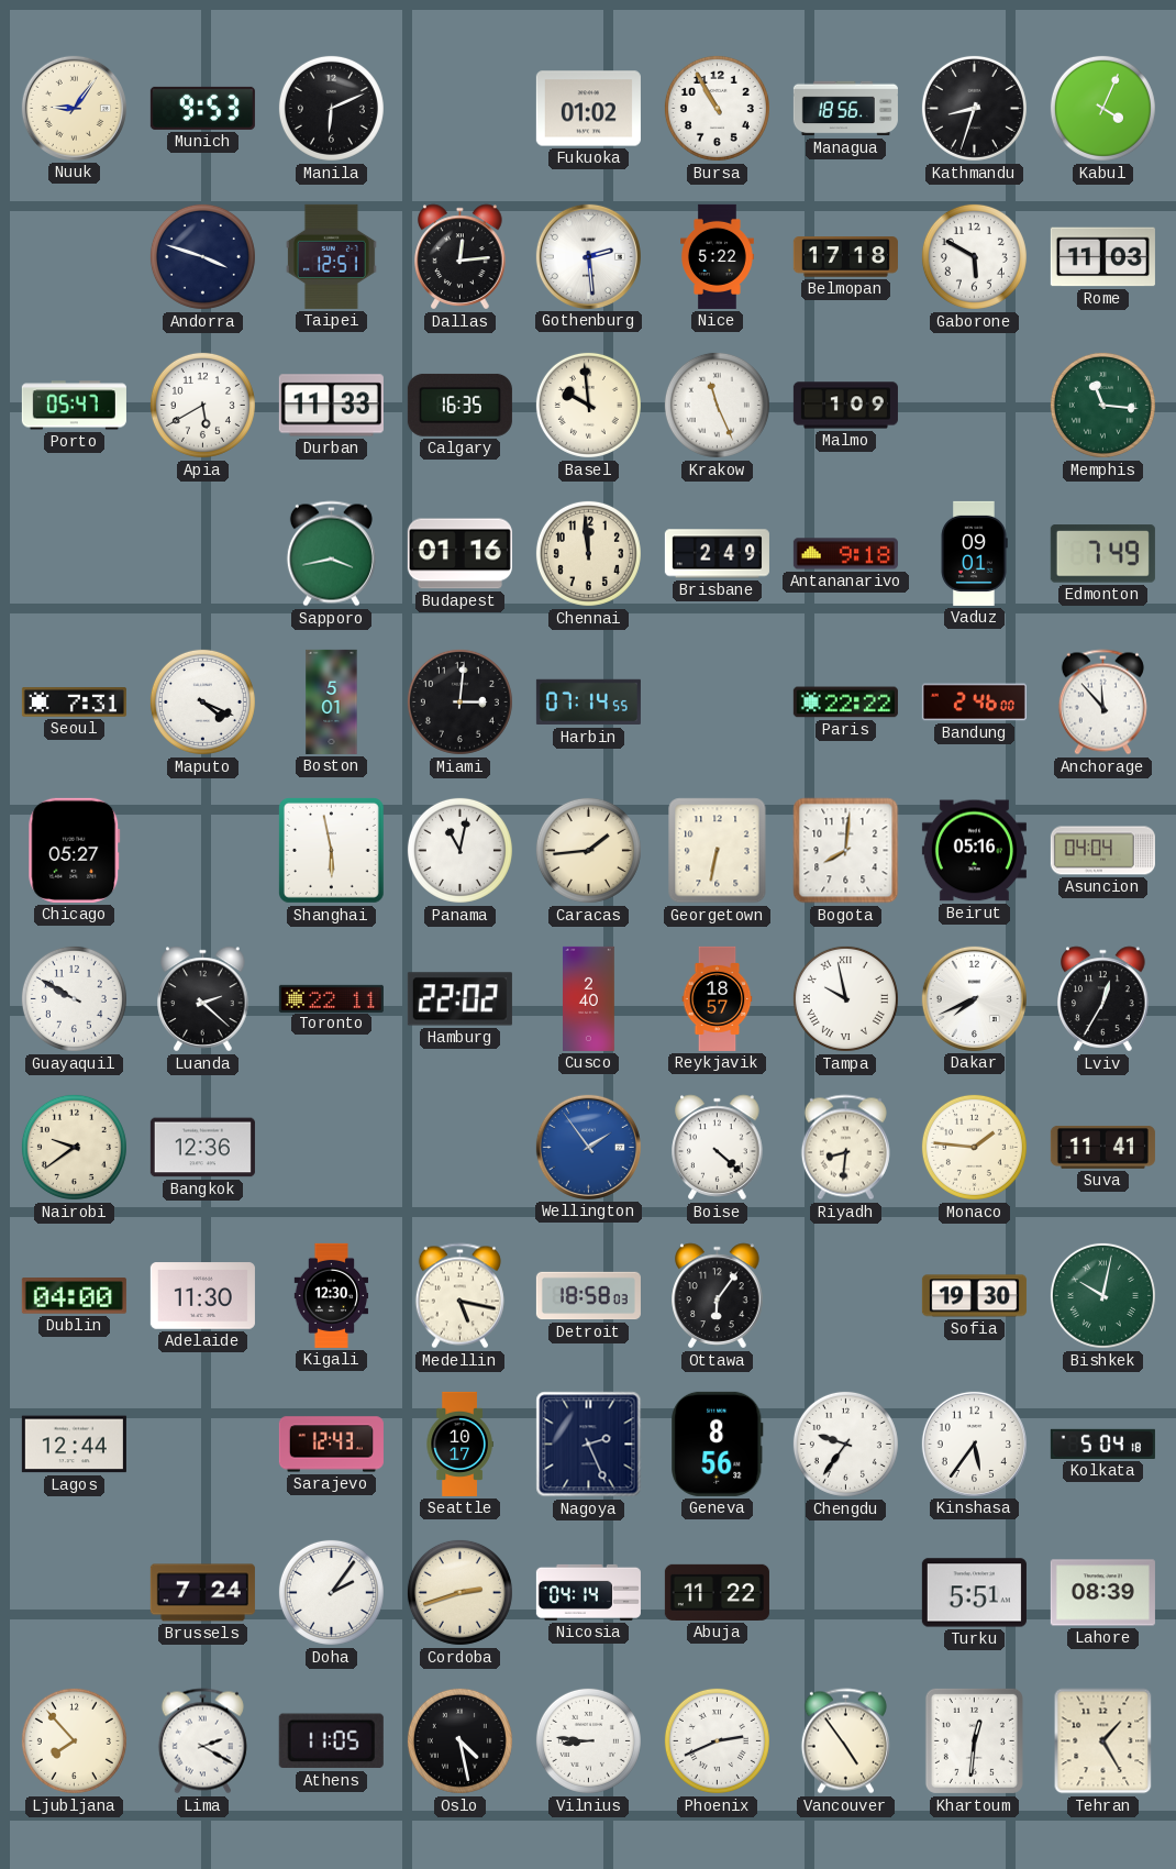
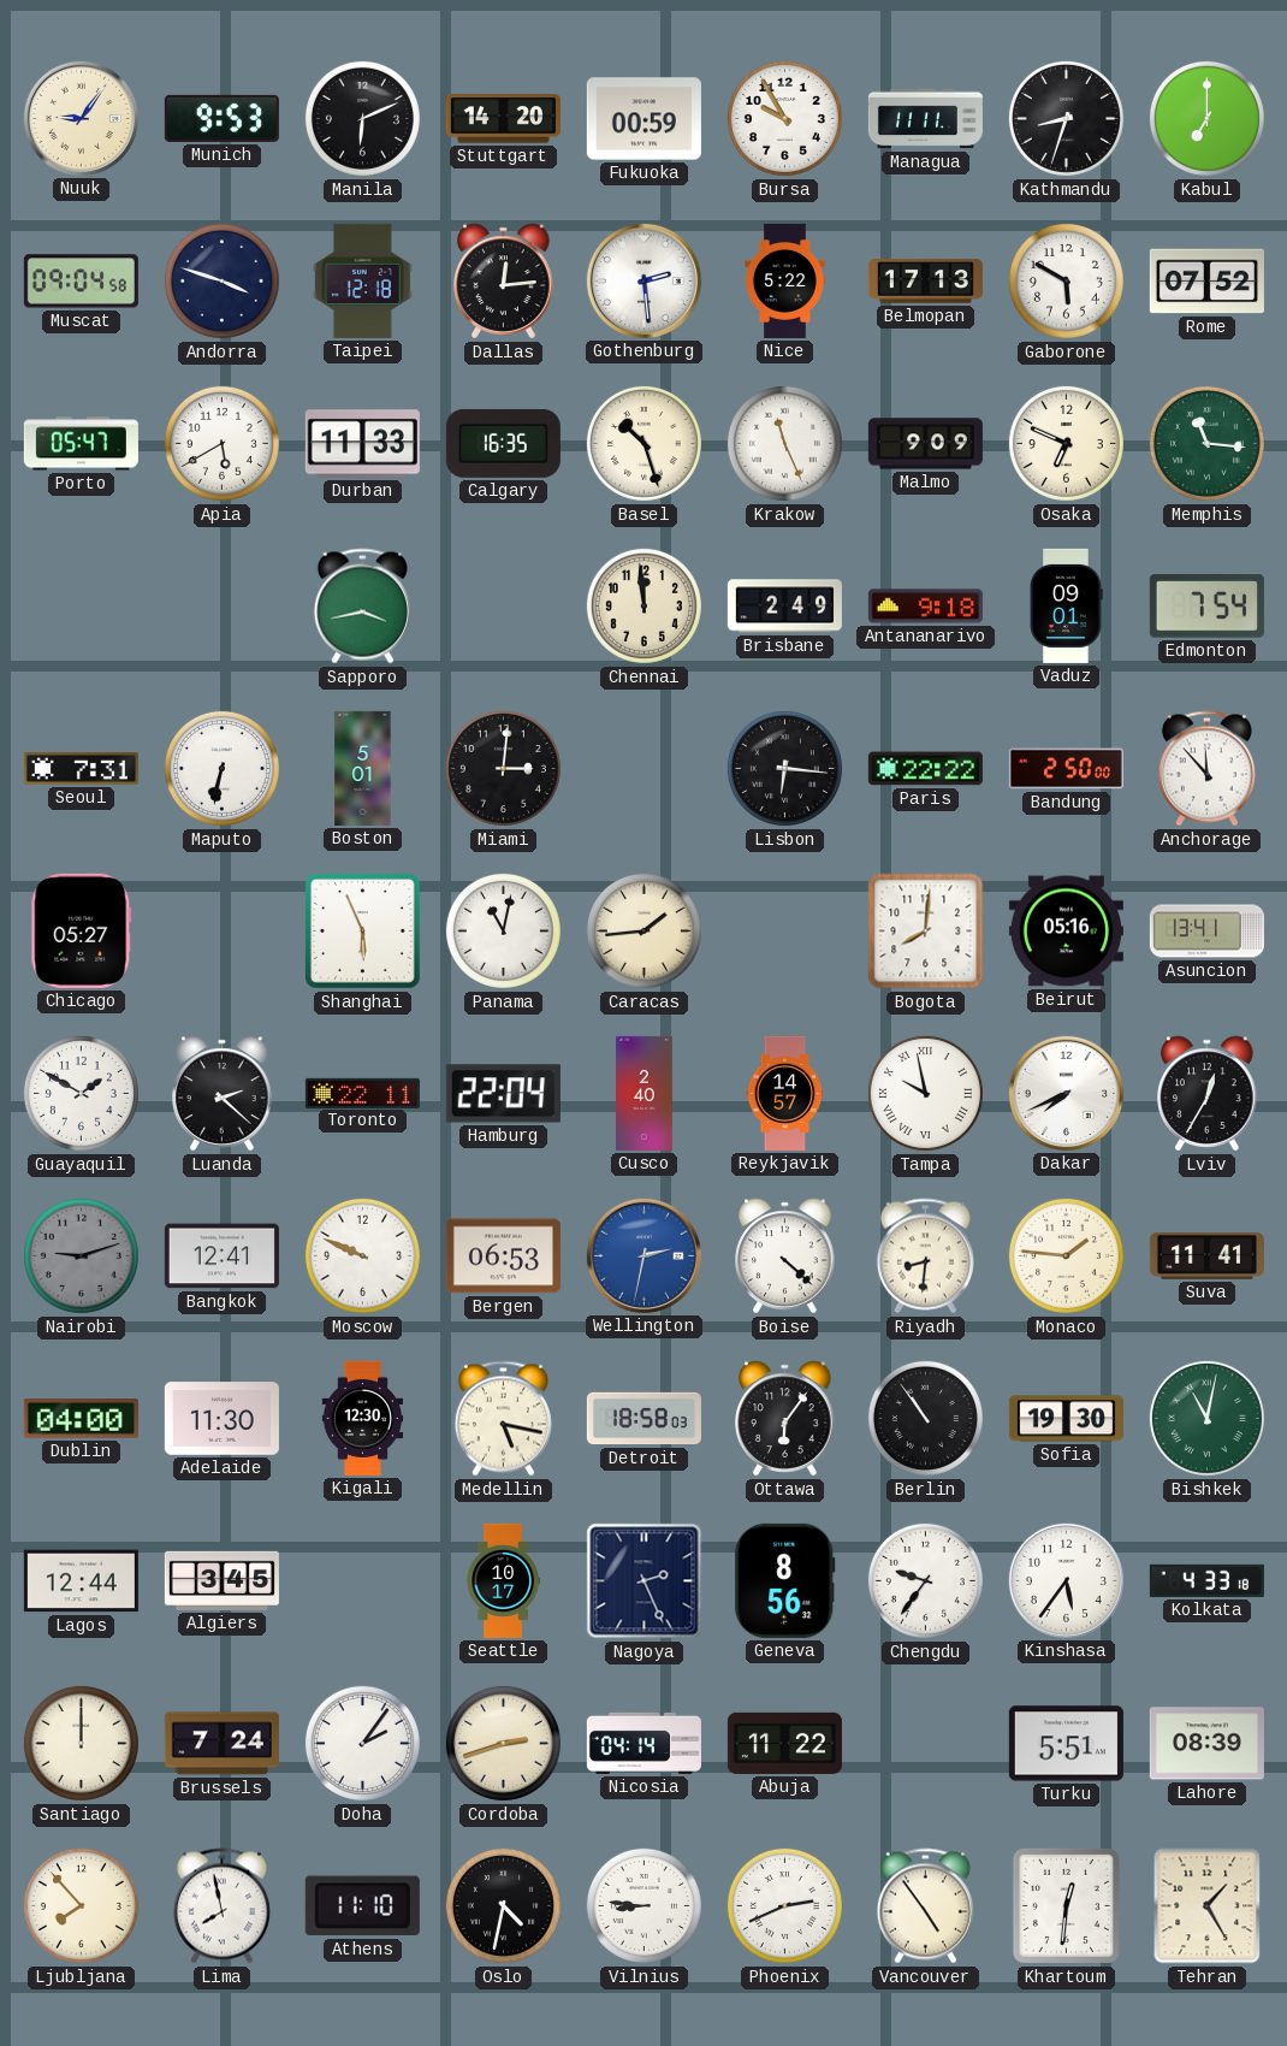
Stuttgart: none -> 14:20 (503, 119)
Fukuoka: 01:02 -> 00:59 (643, 119)
Bursa: 10:55 -> 9:55 (784, 118)
Managua: 18:56 -> 11:11 (925, 119)
Kabul: 4:04 -> 7:00 (1206, 118)
Muscat: none -> 09:04 (81, 282)
Taipei: 12:51 -> 12:18 (362, 280)
Belmopan: 17:18 -> 17:13 (925, 282)
Rome: 11:03 -> 07:52 (1206, 282)
Basel: 9:59 -> 10:27 (643, 443)
Malmo: 1:09 -> 9:09 (925, 444)
Osaka: none -> 6:49 (1066, 443)
Budapest: 01:16 -> none (459, 554)
Edmonton: 7:49 -> 7:54 (1206, 607)
Maputo: 4:19 -> 6:32 (221, 768)
Harbin: 07:14 -> none (588, 703)
Lisbon: none -> 6:16 (784, 768)
Bandung: 2:46 -> 2:50 (1066, 769)
Shanghai: 5:58 -> 5:56 (362, 930)
Georgetown: 6:32 -> none (718, 851)
Asuncion: 04:04 -> 13:41 (1206, 932)
Guayaquil: 9:50 -> 1:50 (81, 1093)
Hamburg: 22:02 -> 22:04 (503, 1094)
Reykjavik: 18:57 -> 14:57 (785, 1093)
Nairobi: 9:39 -> 9:12 (81, 1255)
Nairobi dial: cream -> grey (81, 1255)
Bangkok: 12:36 -> 12:41 (221, 1256)
Moscow: none -> 9:49 (362, 1255)
Bergen: none -> 06:53 (503, 1256)
Wellington: 1:54 -> 2:32 (643, 1255)
Berlin: none -> 10:54 (925, 1418)
Bishkek: 10:02 -> 11:02 (1206, 1418)
Algiers: none -> 3:45 (221, 1580)
Sarajevo: 12:43 -> none (331, 1445)
Kolkata: 5:04 -> 4:33 (1206, 1580)
Santiago: none -> 12:00 (81, 1743)
Lima: 2:20 -> 7:58 (221, 1906)
Athens: 11:05 -> 11:10 (362, 1906)
Oslo: 4:28 -> 4:32 (503, 1905)
